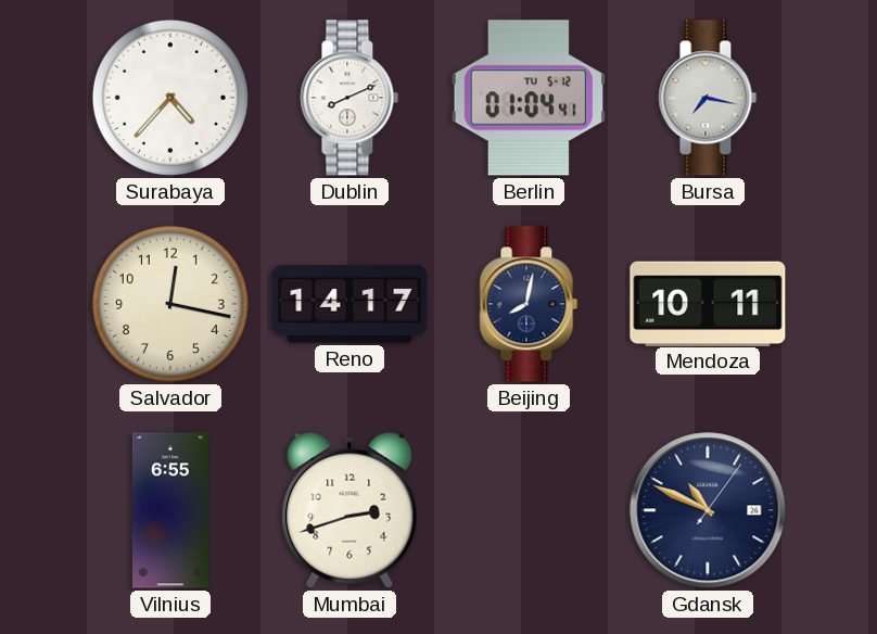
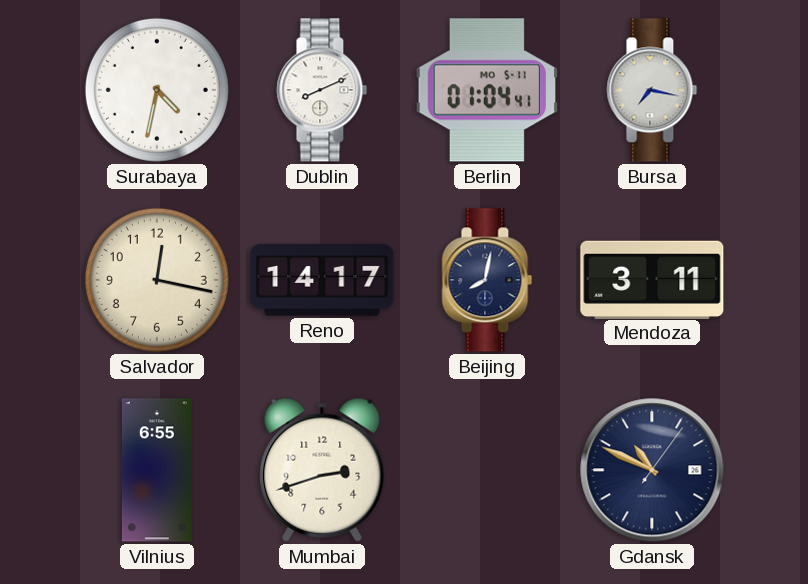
Surabaya: 4:37 -> 4:32 (157, 90)
Berlin date: TU 5-12 -> MO 5-11 (486, 90)
Mendoza: 10:11 -> 3:11 (652, 279)
